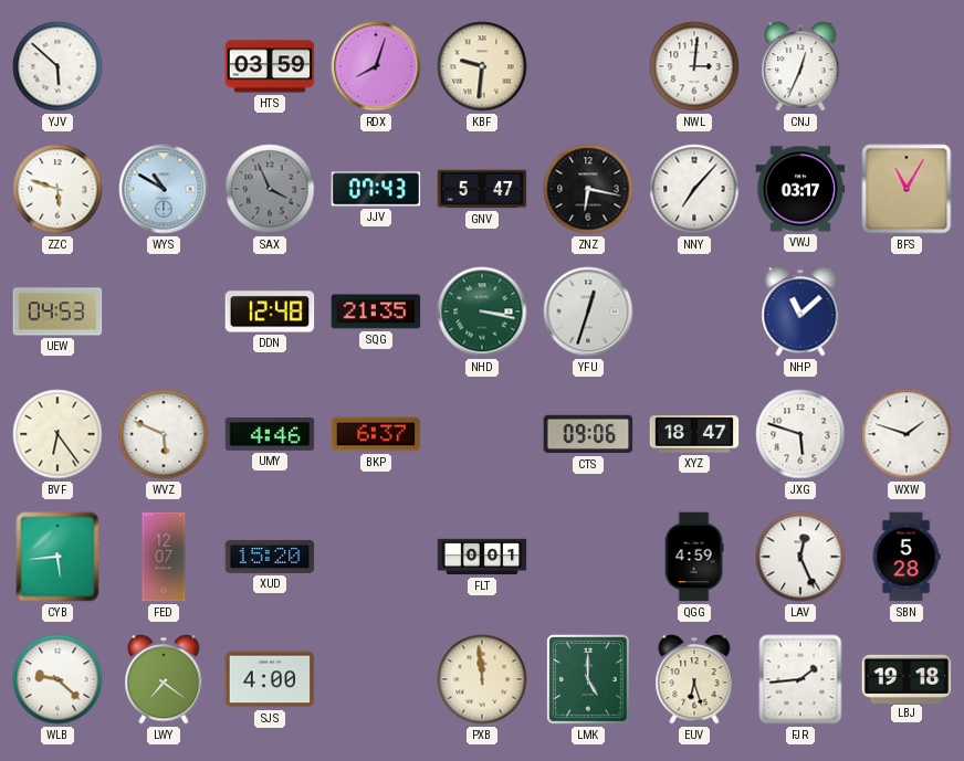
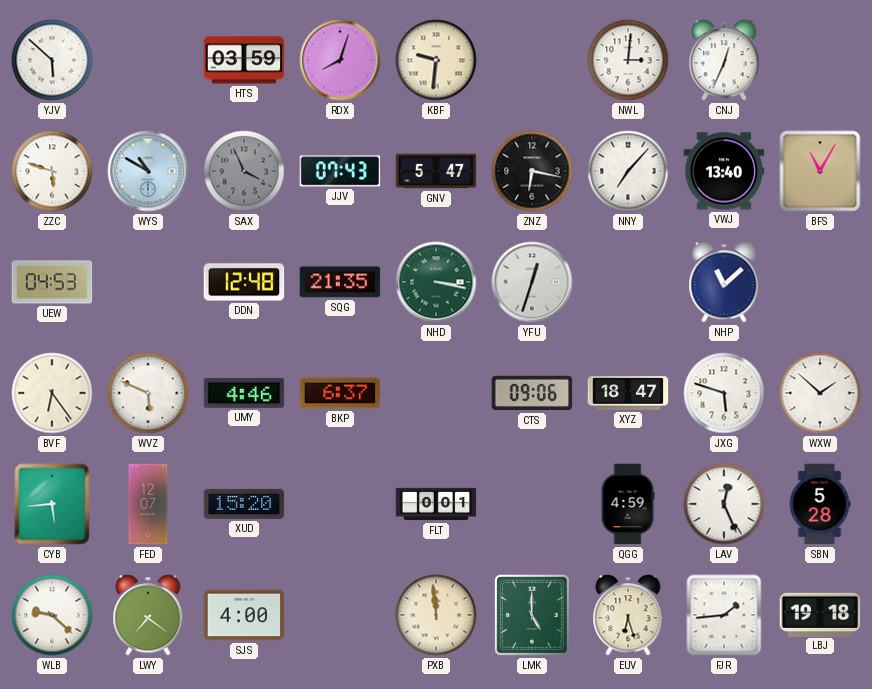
VWJ: 03:17 -> 13:40 (724, 171)
WXW: 1:48 -> 1:52 (820, 393)
